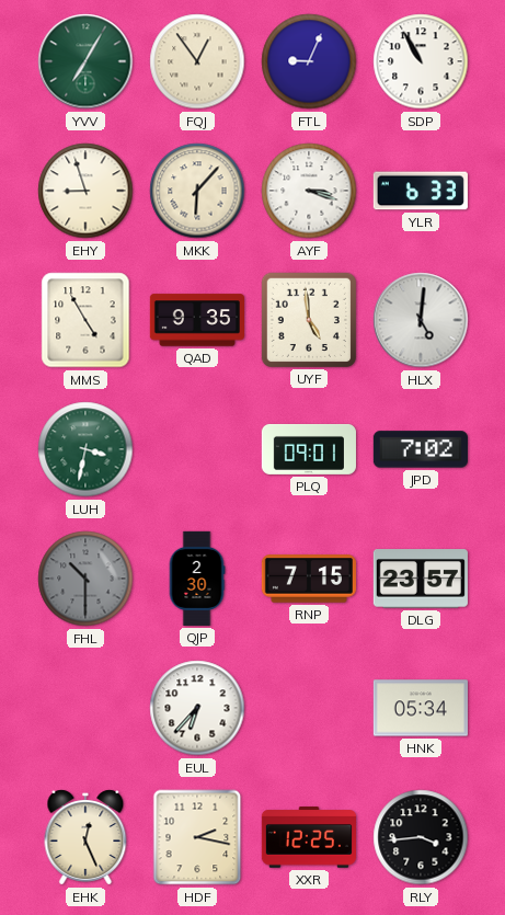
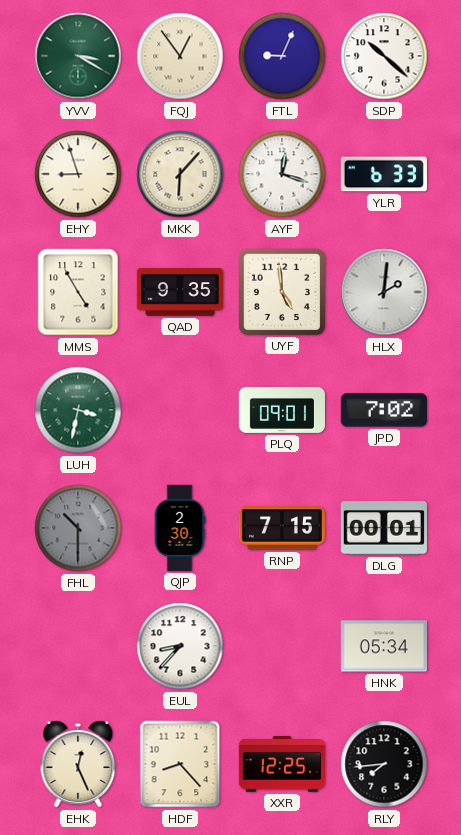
YVV: 7:05 -> 3:20 (78, 56)
SDP: 10:55 -> 10:22 (384, 56)
AYF: 3:18 -> 12:18 (282, 174)
HLX: 5:01 -> 2:01 (384, 292)
DLG: 23:57 -> 00:01 (384, 528)
EUL: 6:37 -> 8:37 (180, 646)
HDF: 2:17 -> 8:23 (180, 764)
RLY: 3:44 -> 7:44 (384, 764)
